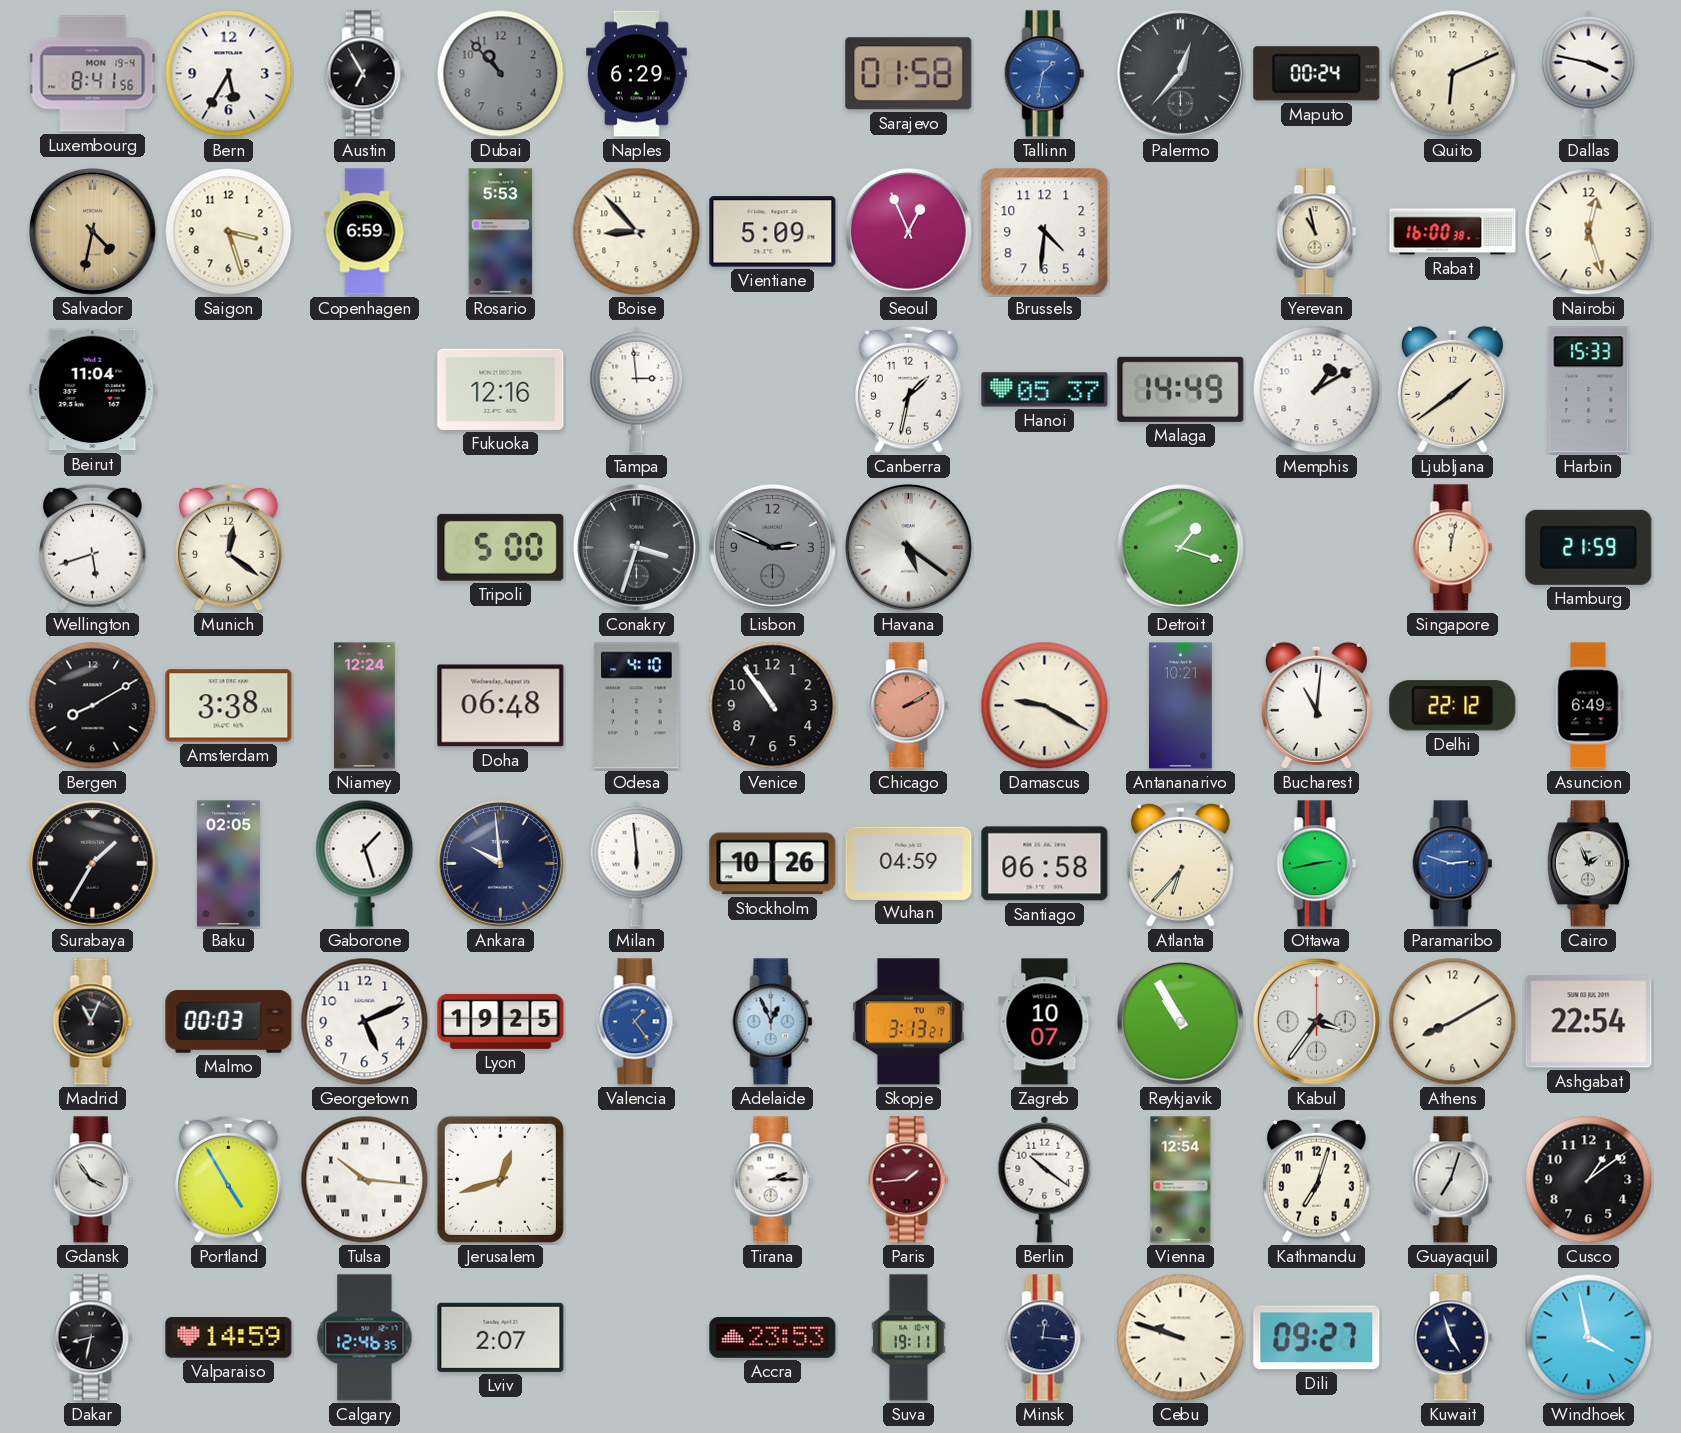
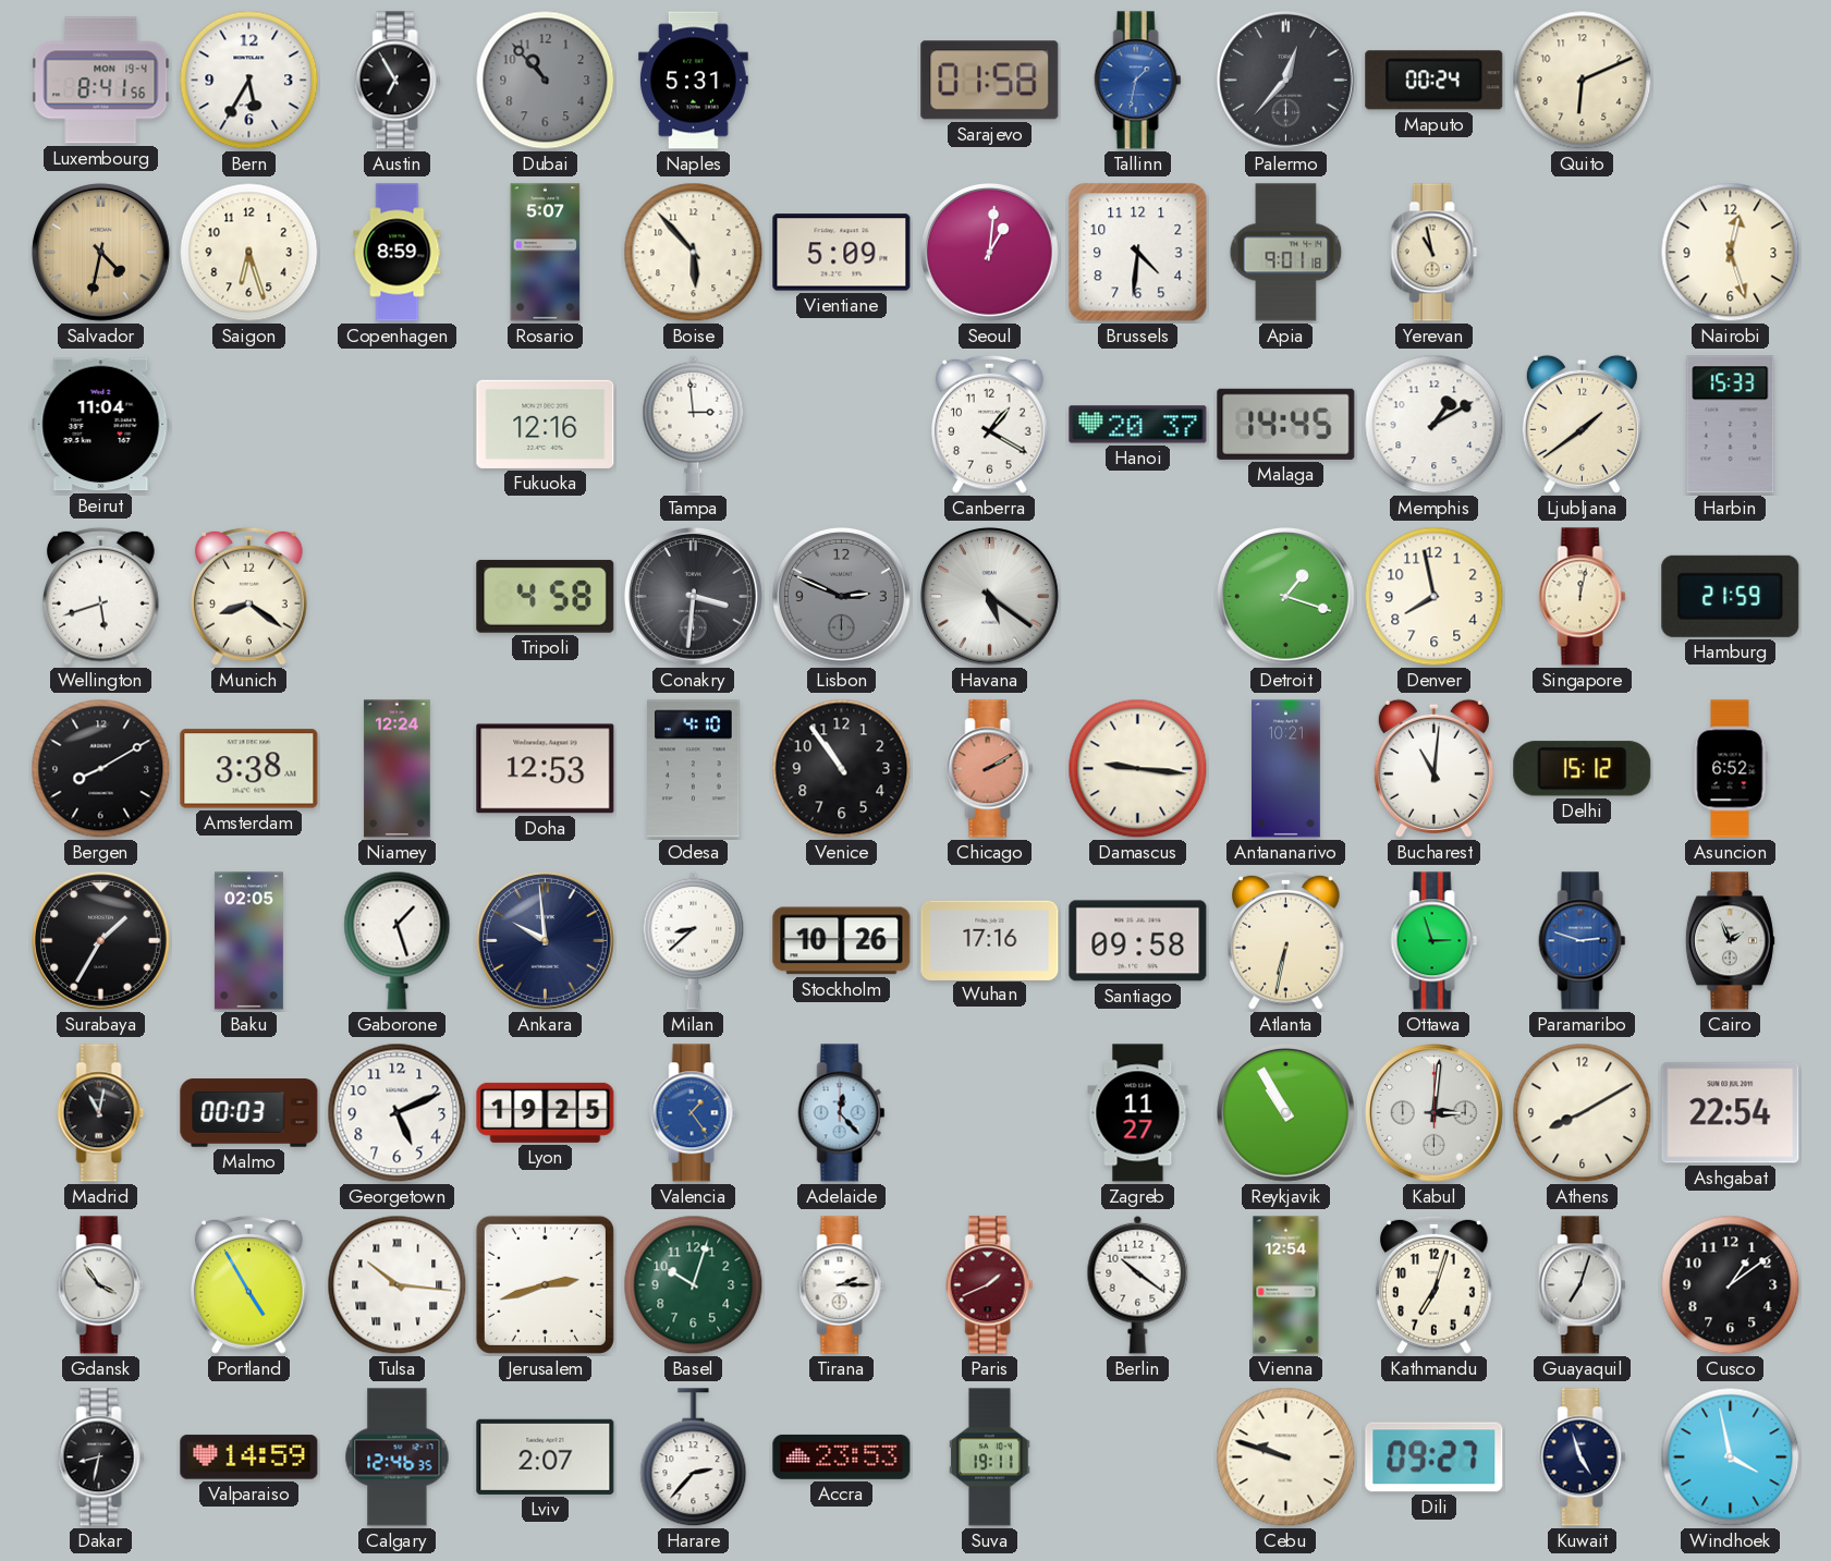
Naples: 6:29 -> 5:31 (694, 81)
Dallas: 3:47 -> none (1589, 73)
Saigon: 3:27 -> 6:27 (249, 253)
Copenhagen: 6:59 -> 8:59 (398, 253)
Rosario: 5:53 -> 5:07 (546, 253)
Boise: 8:53 -> 5:53 (694, 253)
Seoul: 12:56 -> 1:01 (990, 253)
Apia: none -> 9:01 (1286, 253)
Rabat: 16:00 -> none (1453, 232)
Canberra: 1:32 -> 1:20 (990, 424)
Hanoi: 05:37 -> 20:37 (1138, 425)
Malaga: 14:49 -> 14:45 (1286, 424)
Munich: 12:21 -> 8:21 (249, 596)
Tripoli: 5:00 -> 4:58 (546, 596)
Conakry: 3:33 -> 3:31 (694, 597)
Denver: none -> 7:58 (1435, 597)
Doha: 06:48 -> 12:53 (546, 769)
Damascus: 9:20 -> 9:16 (1138, 769)
Delhi: 22:12 -> 15:12 (1583, 769)
Asuncion: 6:49 -> 6:52 (1730, 769)
Milan: 5:59 -> 8:38 (694, 940)
Wuhan: 04:59 -> 17:16 (990, 940)
Santiago: 06:58 -> 09:58 (1138, 941)
Atlanta: 6:37 -> 6:32 (1286, 940)
Ottawa: 2:43 -> 2:57 (1435, 941)
Madrid: 11:04 -> 11:02 (101, 1113)
Adelaide: 12:56 -> 12:23 (842, 1113)
Skopje: 3:13 -> none (909, 1022)
Zagreb: 10:07 -> 11:27 (1138, 1113)
Kabul: 3:36 -> 3:01 (1435, 1113)
Jerusalem: 12:42 -> 2:42 (545, 1284)
Basel: none -> 10:03 (694, 1285)
Paris: 1:44 -> 1:41 (990, 1285)
Harare: none -> 2:37 (694, 1458)
Minsk: 12:16 -> none (1045, 1338)
